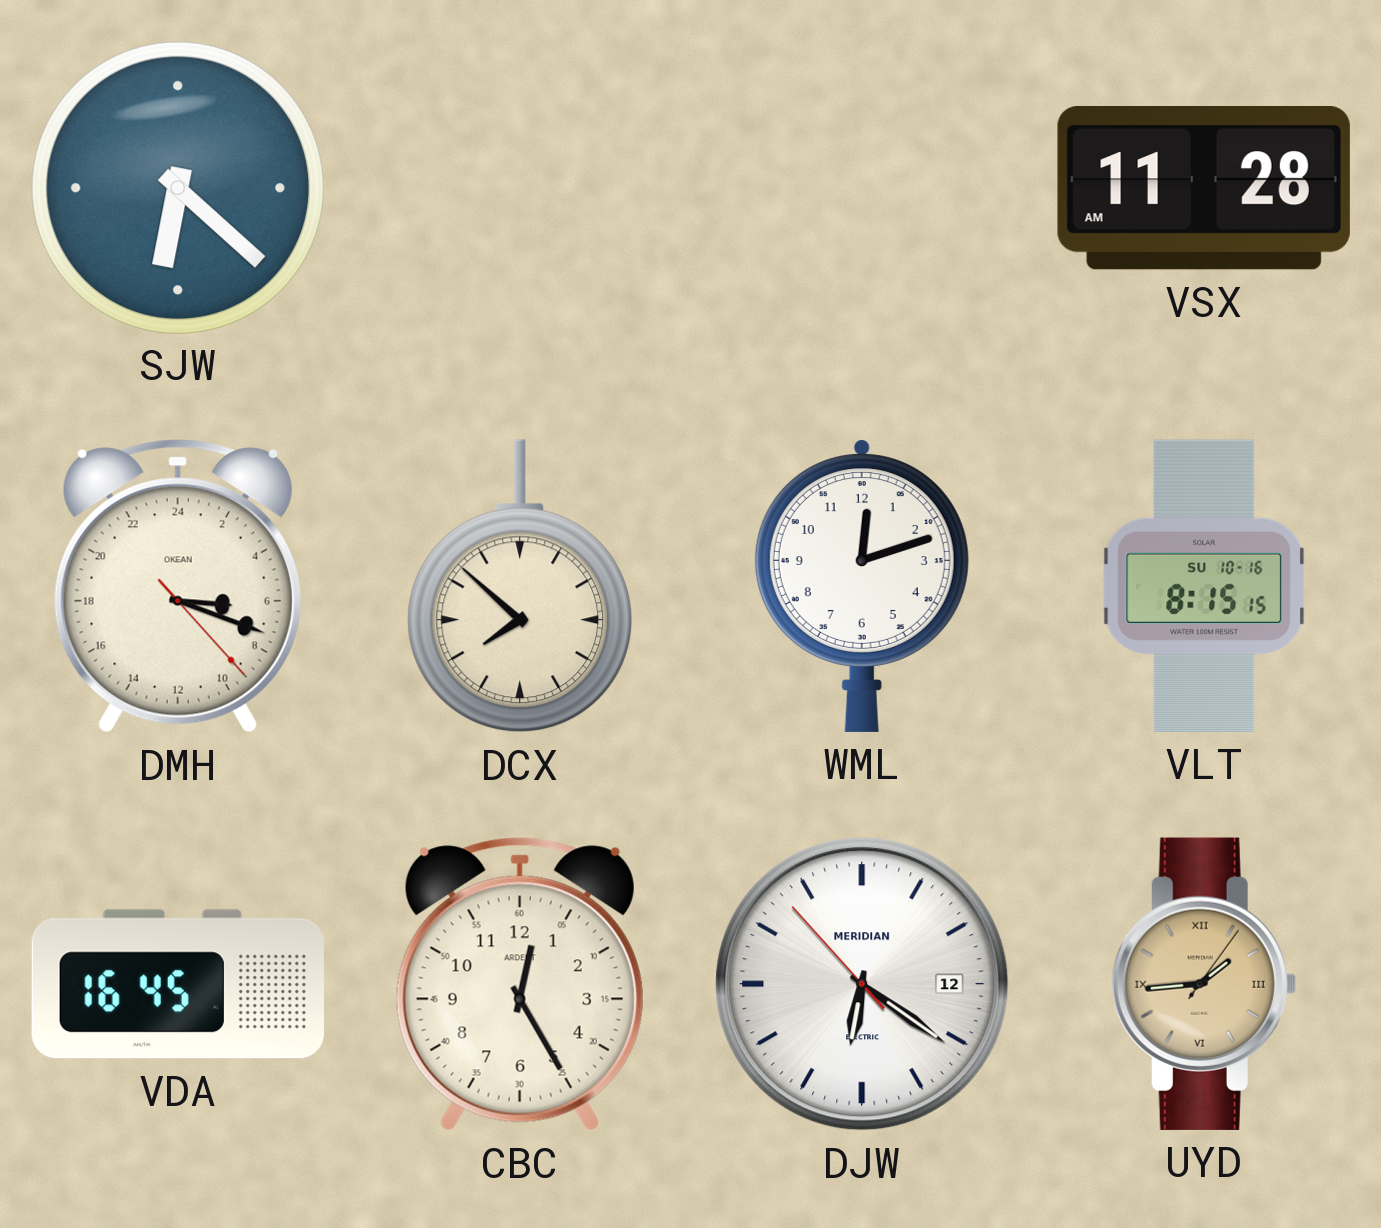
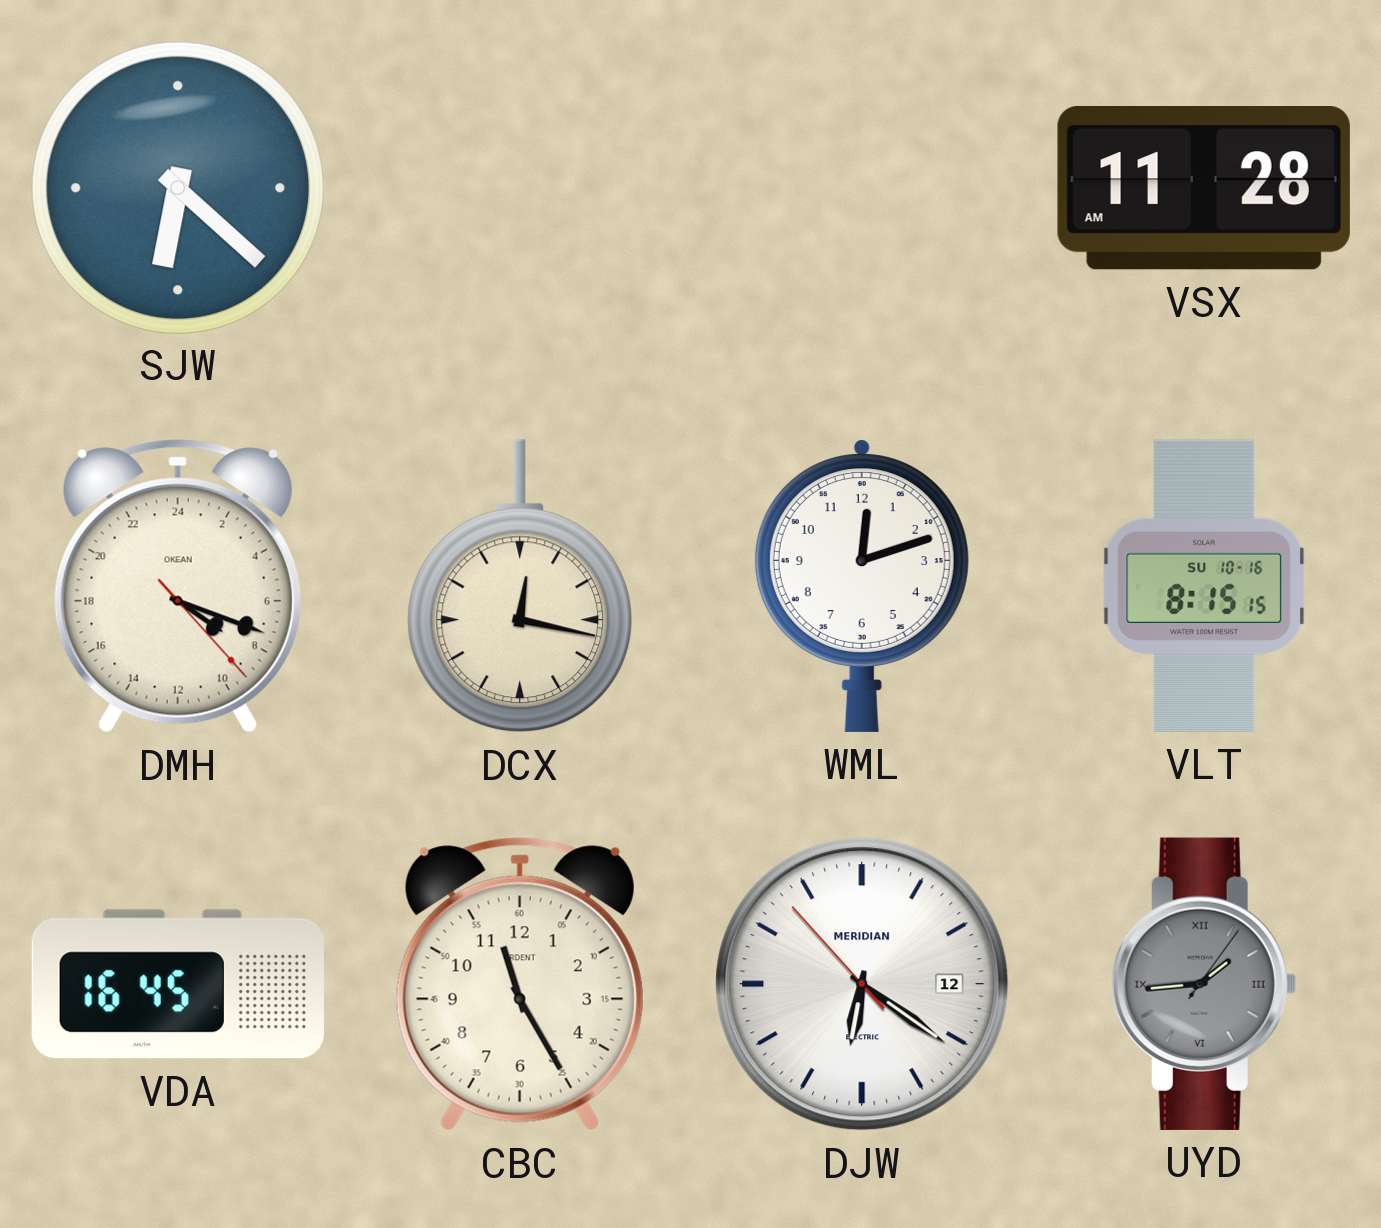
DMH: 6:18 -> 8:18 (178, 586)
DCX: 7:52 -> 12:17 (520, 586)
CBC: 12:25 -> 11:25 (520, 984)
UYD dial: champagne -> grey (1204, 984)
